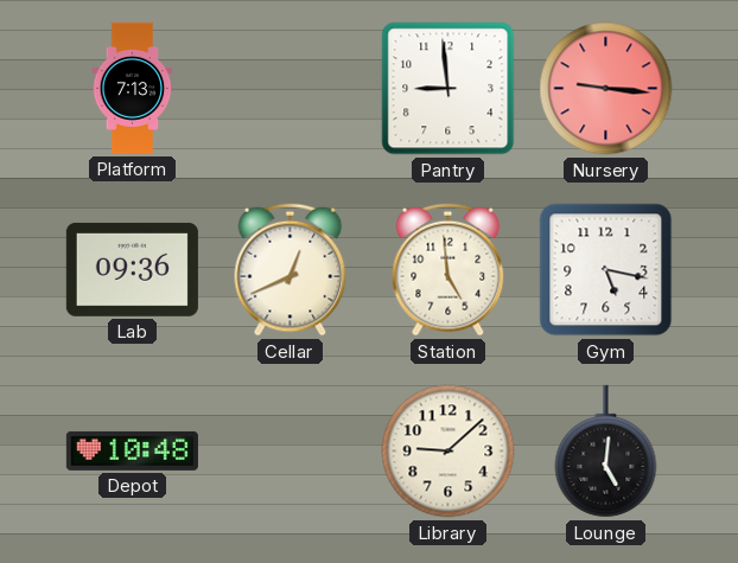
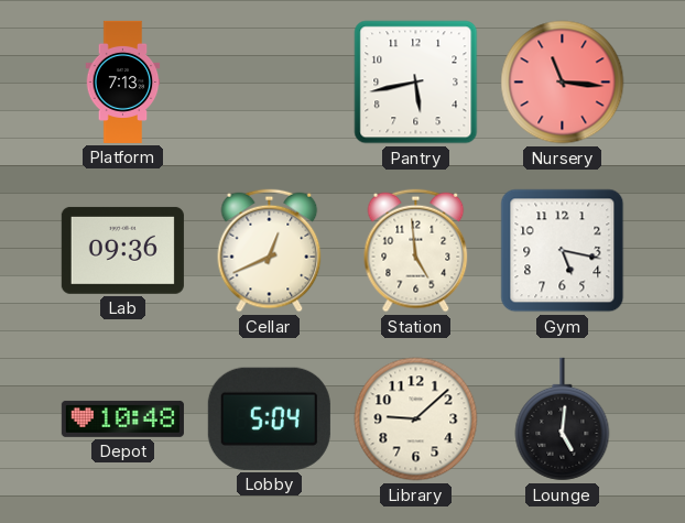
Pantry: 8:59 -> 5:43 (416, 83)
Nursery: 9:16 -> 11:16 (563, 83)
Lobby: none -> 5:04 (269, 418)
